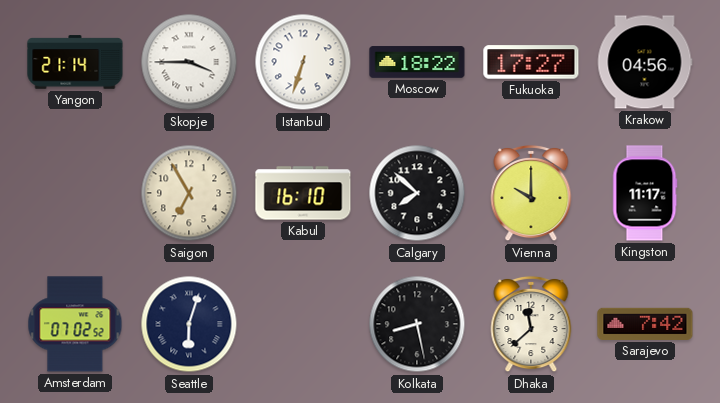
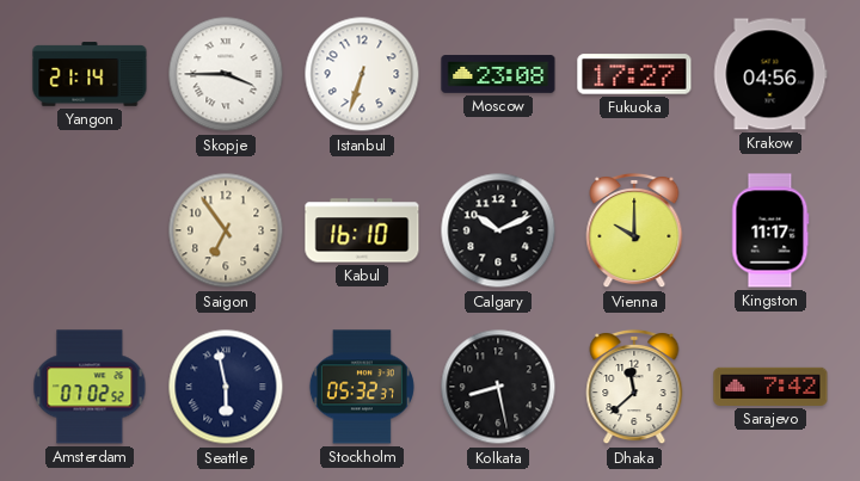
Moscow: 18:22 -> 23:08 (498, 74)
Saigon: 6:55 -> 6:54 (226, 230)
Calgary: 7:52 -> 10:11 (498, 230)
Seattle: 6:03 -> 5:58 (226, 387)
Stockholm: none -> 05:32 (362, 387)
